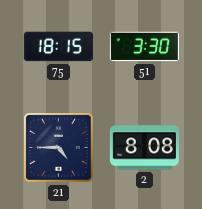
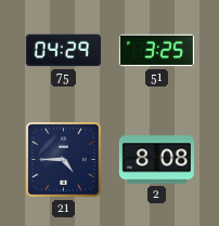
75: 18:15 -> 04:29 (63, 51)
51: 3:30 -> 3:25 (156, 51)
